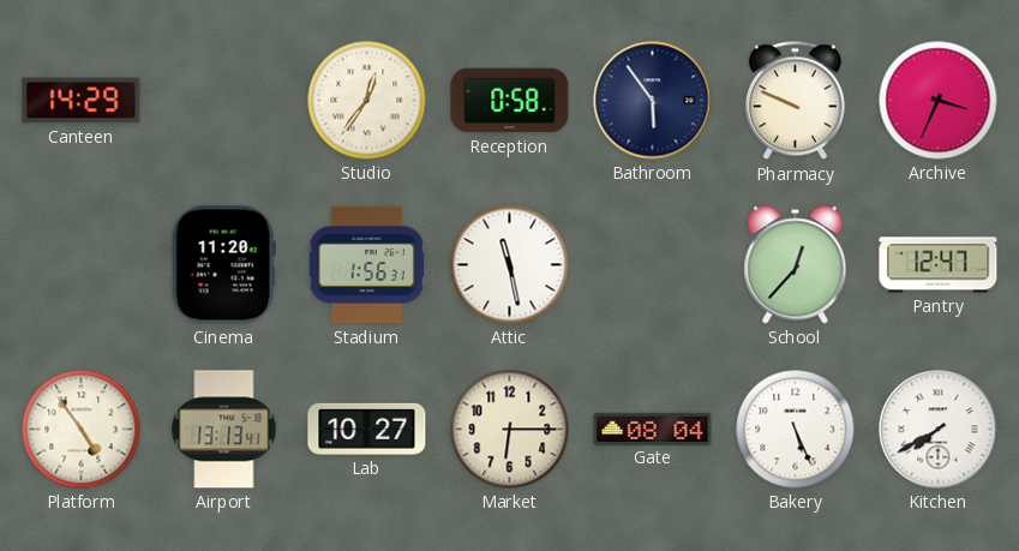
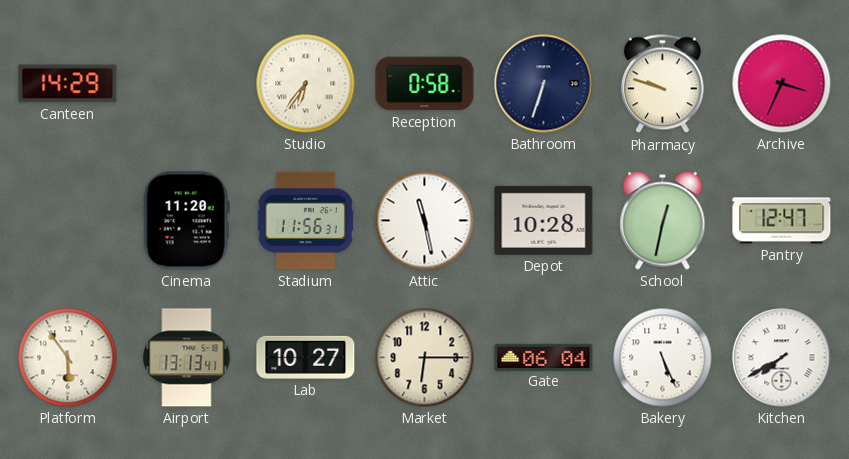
Studio: 12:36 -> 6:36 (306, 84)
Bathroom: 5:54 -> 6:33 (544, 84)
Pharmacy: 9:49 -> 9:48 (662, 84)
Stadium: 1:56 -> 11:56 (305, 221)
Depot: none -> 10:28 (544, 220)
School: 12:37 -> 12:32 (663, 221)
Platform: 4:54 -> 5:54 (68, 358)
Gate: 08:04 -> 06:04 (544, 357)
